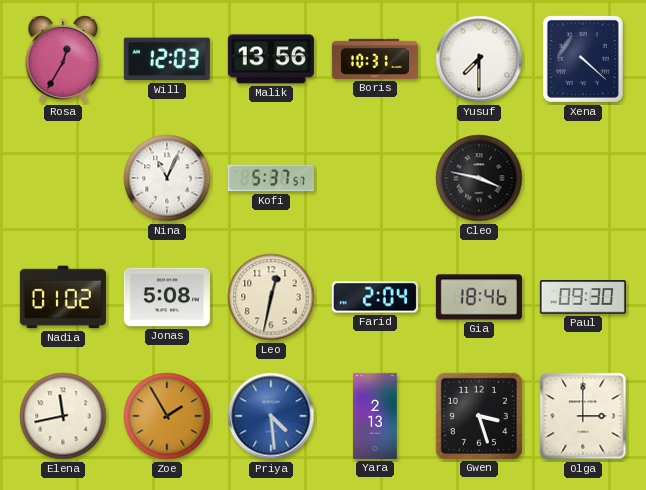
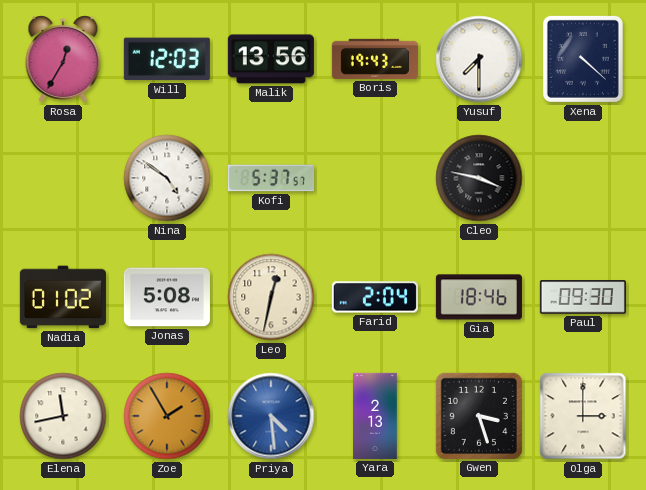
Boris: 10:31 -> 19:43 (375, 59)
Nina: 11:04 -> 4:51 (167, 178)
